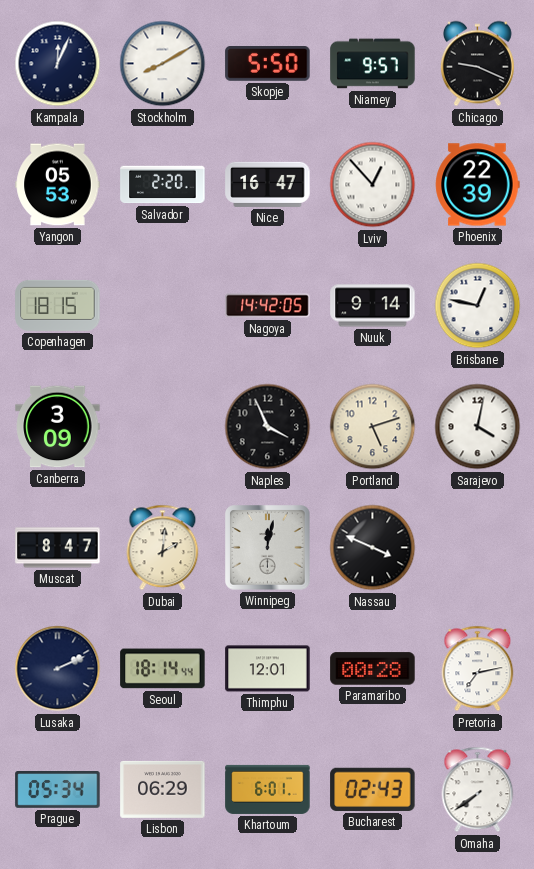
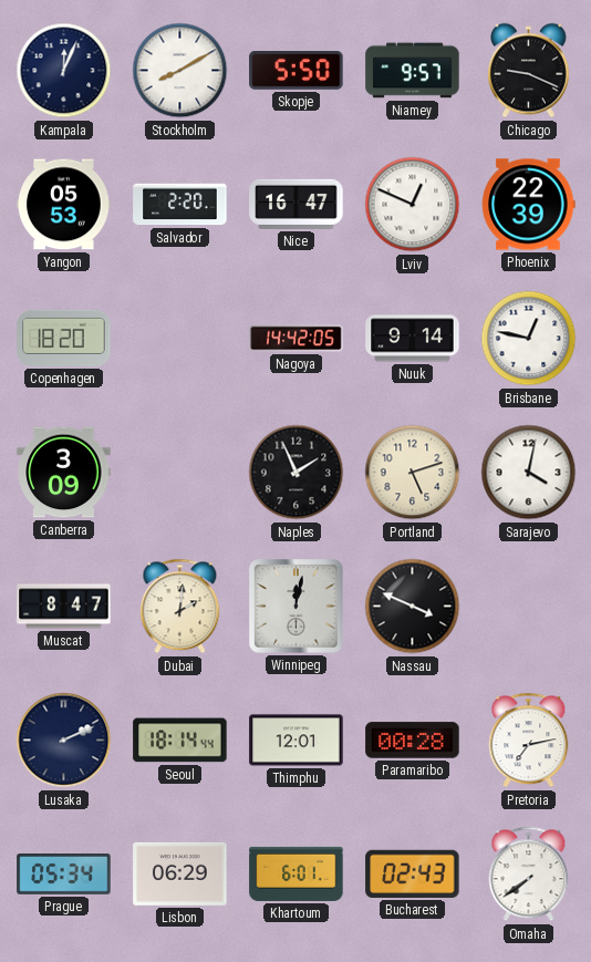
Lviv: 12:53 -> 12:49 (413, 205)
Copenhagen: 18:15 -> 18:20 (64, 338)
Naples: 3:56 -> 1:56 (297, 473)
